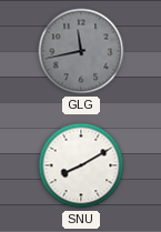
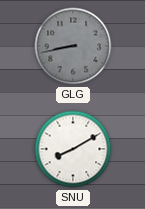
GLG: 11:43 -> 8:43 (73, 46)
